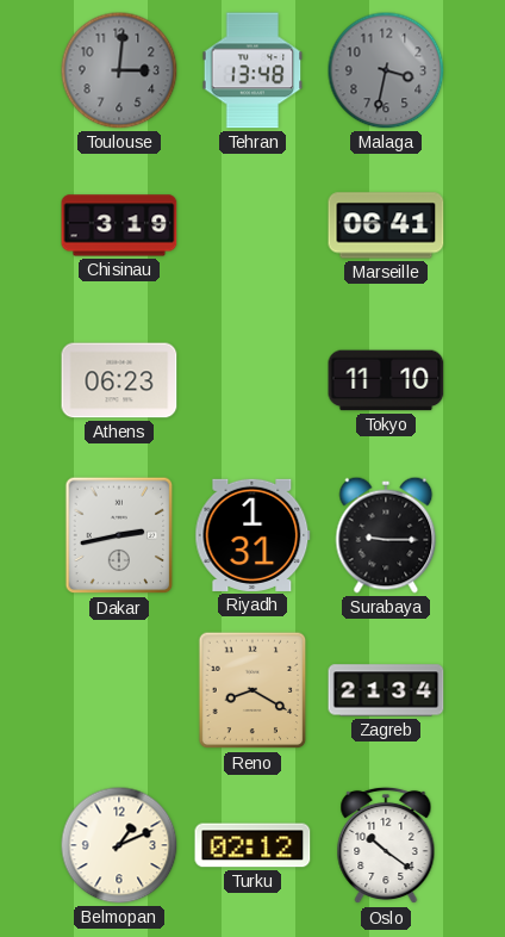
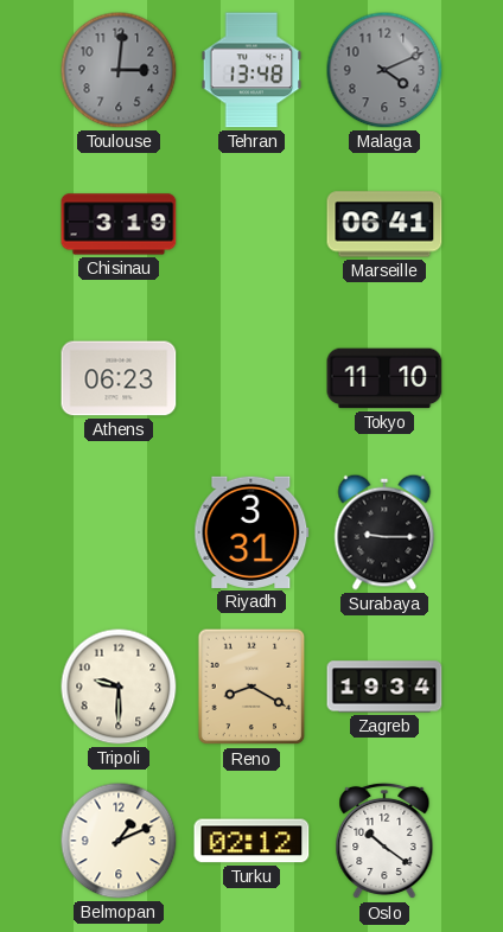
Malaga: 3:32 -> 4:11 (384, 70)
Dakar: 2:43 -> none (119, 535)
Riyadh: 1:31 -> 3:31 (251, 532)
Tripoli: none -> 9:30 (119, 687)
Zagreb: 21:34 -> 19:34 (384, 687)
